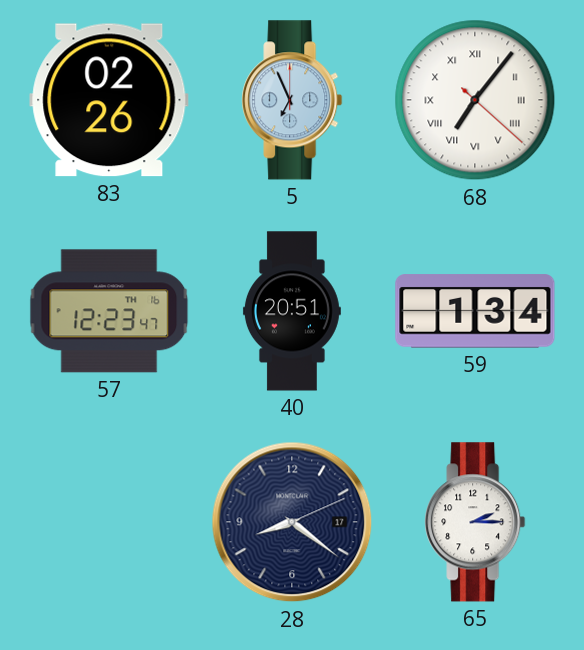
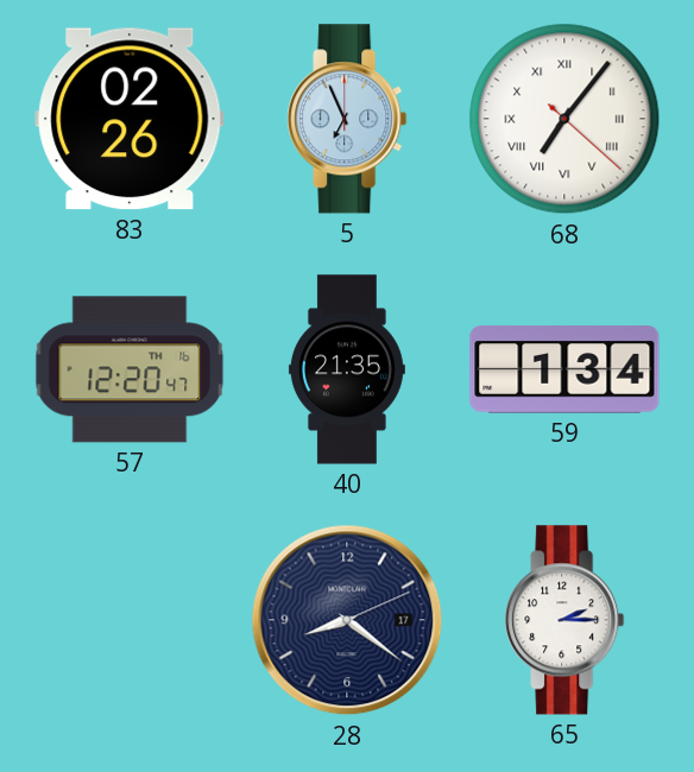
57: 12:23 -> 12:20 (130, 369)
40: 20:51 -> 21:35 (347, 369)
